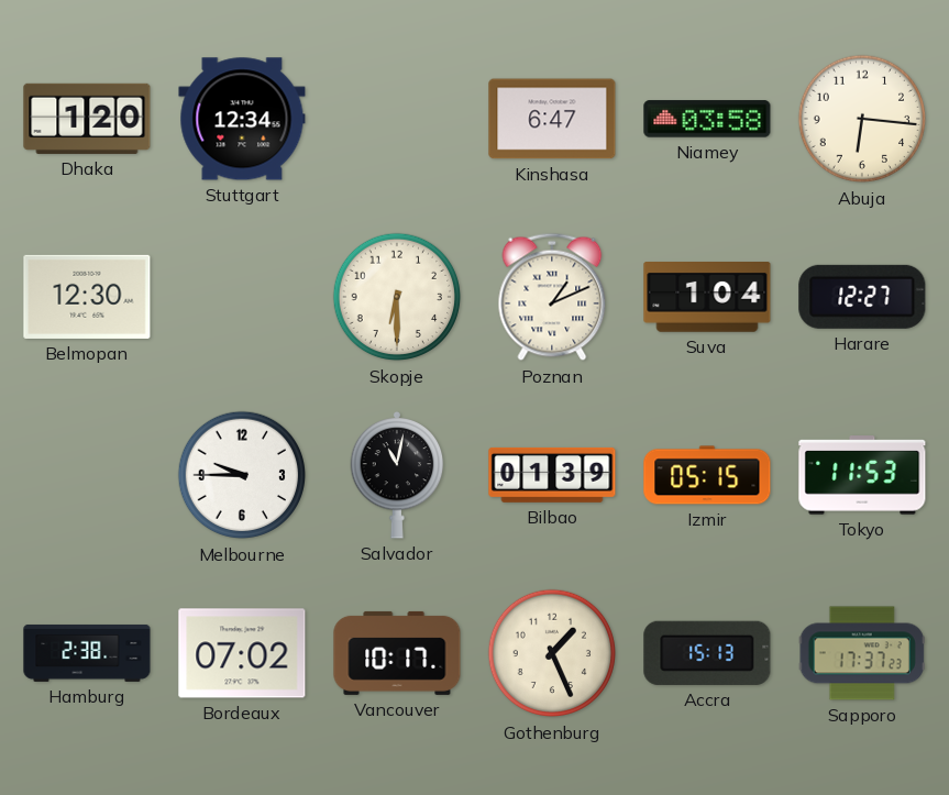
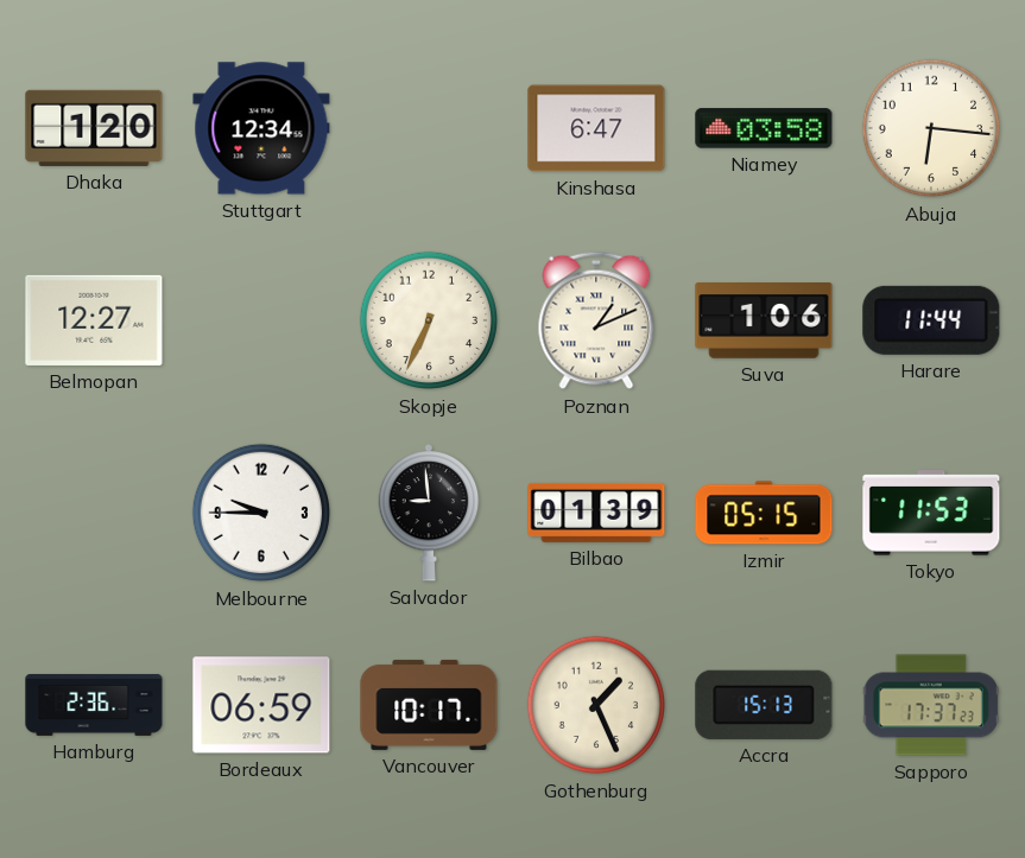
Belmopan: 12:30 -> 12:27 (94, 320)
Skopje: 6:30 -> 6:34 (429, 320)
Suva: 1:04 -> 1:06 (764, 322)
Harare: 12:27 -> 11:44 (931, 320)
Salvador: 11:02 -> 8:59 (429, 513)
Hamburg: 2:38 -> 2:36 (94, 705)
Bordeaux: 07:02 -> 06:59 (261, 705)
